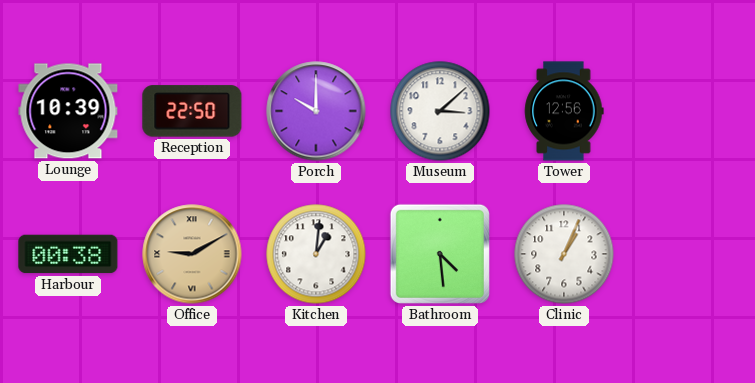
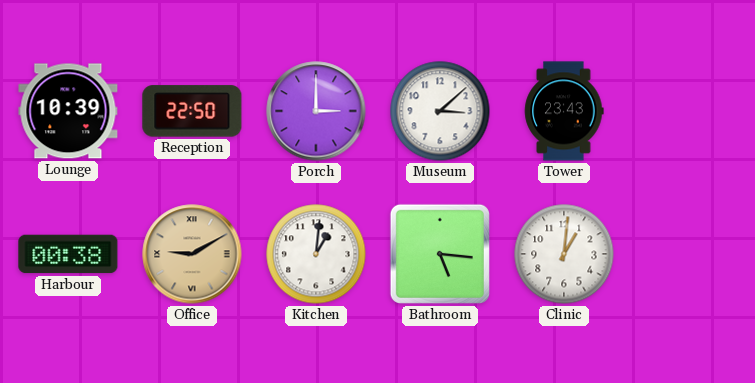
Porch: 10:00 -> 3:00 (316, 111)
Tower: 12:56 -> 23:43 (564, 111)
Bathroom: 4:29 -> 5:16 (440, 254)
Clinic: 1:04 -> 1:01 (564, 254)
